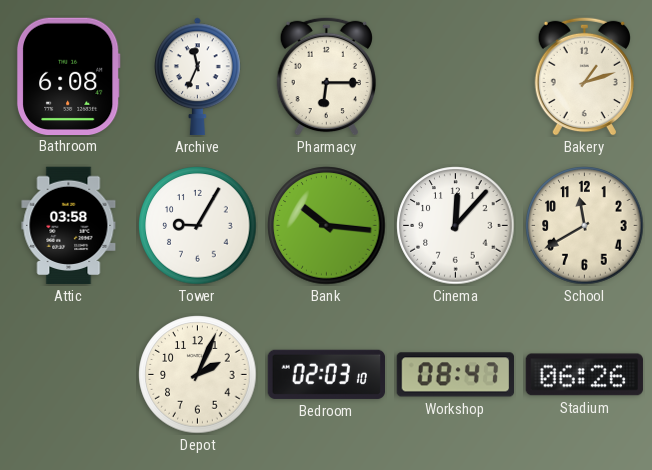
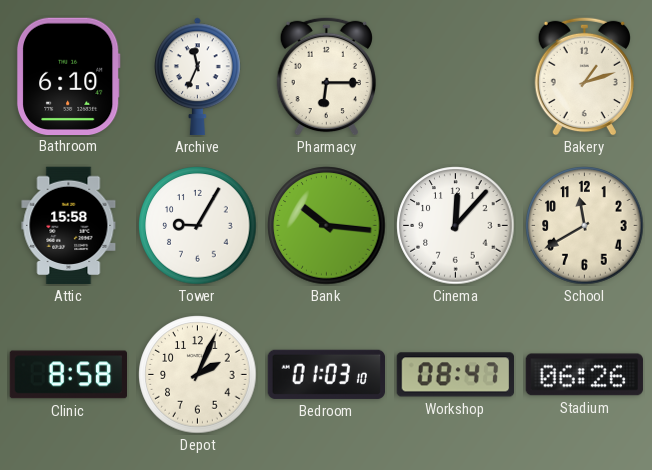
Bathroom: 6:08 -> 6:10 (68, 76)
Attic: 03:58 -> 15:58 (69, 226)
Clinic: none -> 8:58 (68, 375)
Bedroom: 02:03 -> 01:03 (326, 374)
